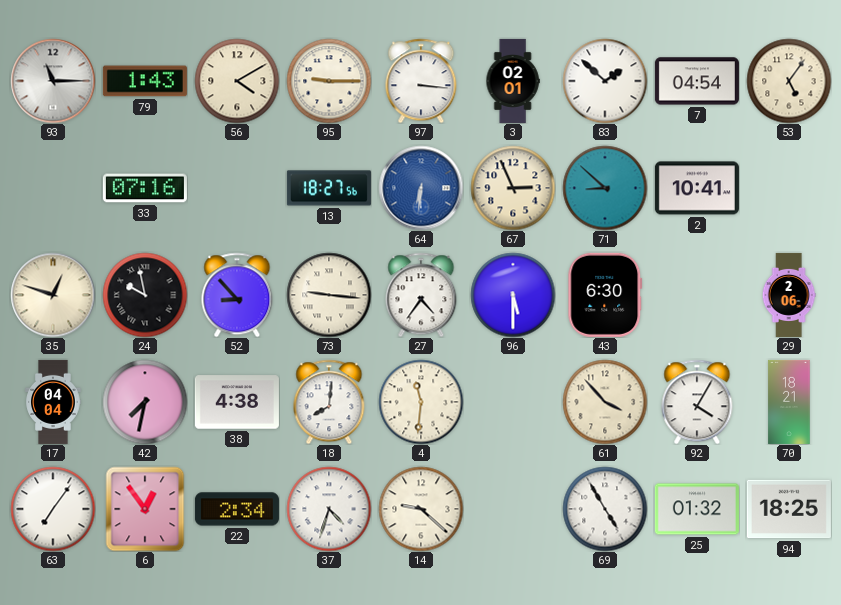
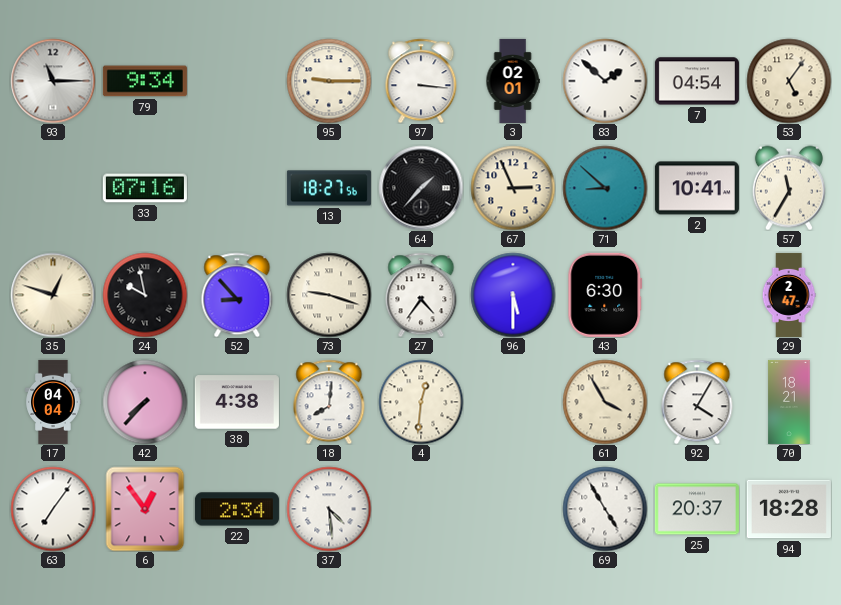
79: 1:43 -> 9:34 (145, 81)
56: 4:10 -> none (237, 81)
64: 6:31 -> 1:37 (421, 188)
64 dial: blue -> black (421, 188)
57: none -> 11:35 (789, 188)
73: 9:16 -> 9:18 (329, 295)
29: 2:06 -> 2:47 (789, 295)
42: 7:32 -> 7:37 (145, 402)
4: 11:31 -> 12:31 (421, 402)
61: 3:53 -> 3:55 (605, 402)
37: 4:33 -> 4:29 (329, 509)
14: 9:22 -> none (421, 509)
25: 01:32 -> 20:37 (697, 509)
94: 18:25 -> 18:28 (789, 509)
